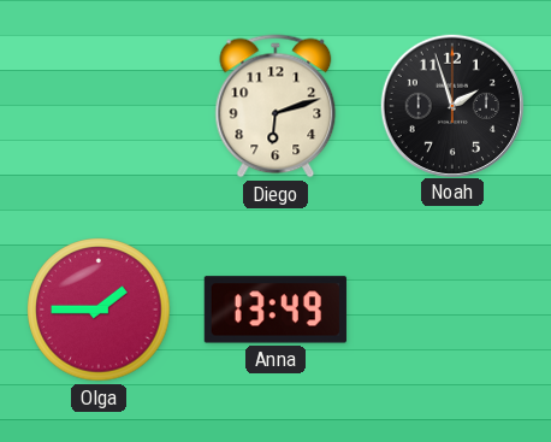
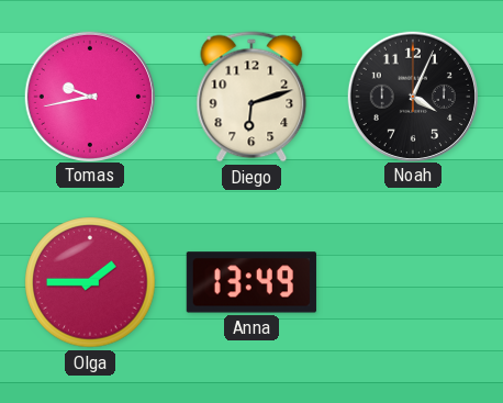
Tomas: none -> 9:43 (89, 96)
Noah: 1:57 -> 4:04 (412, 96)
